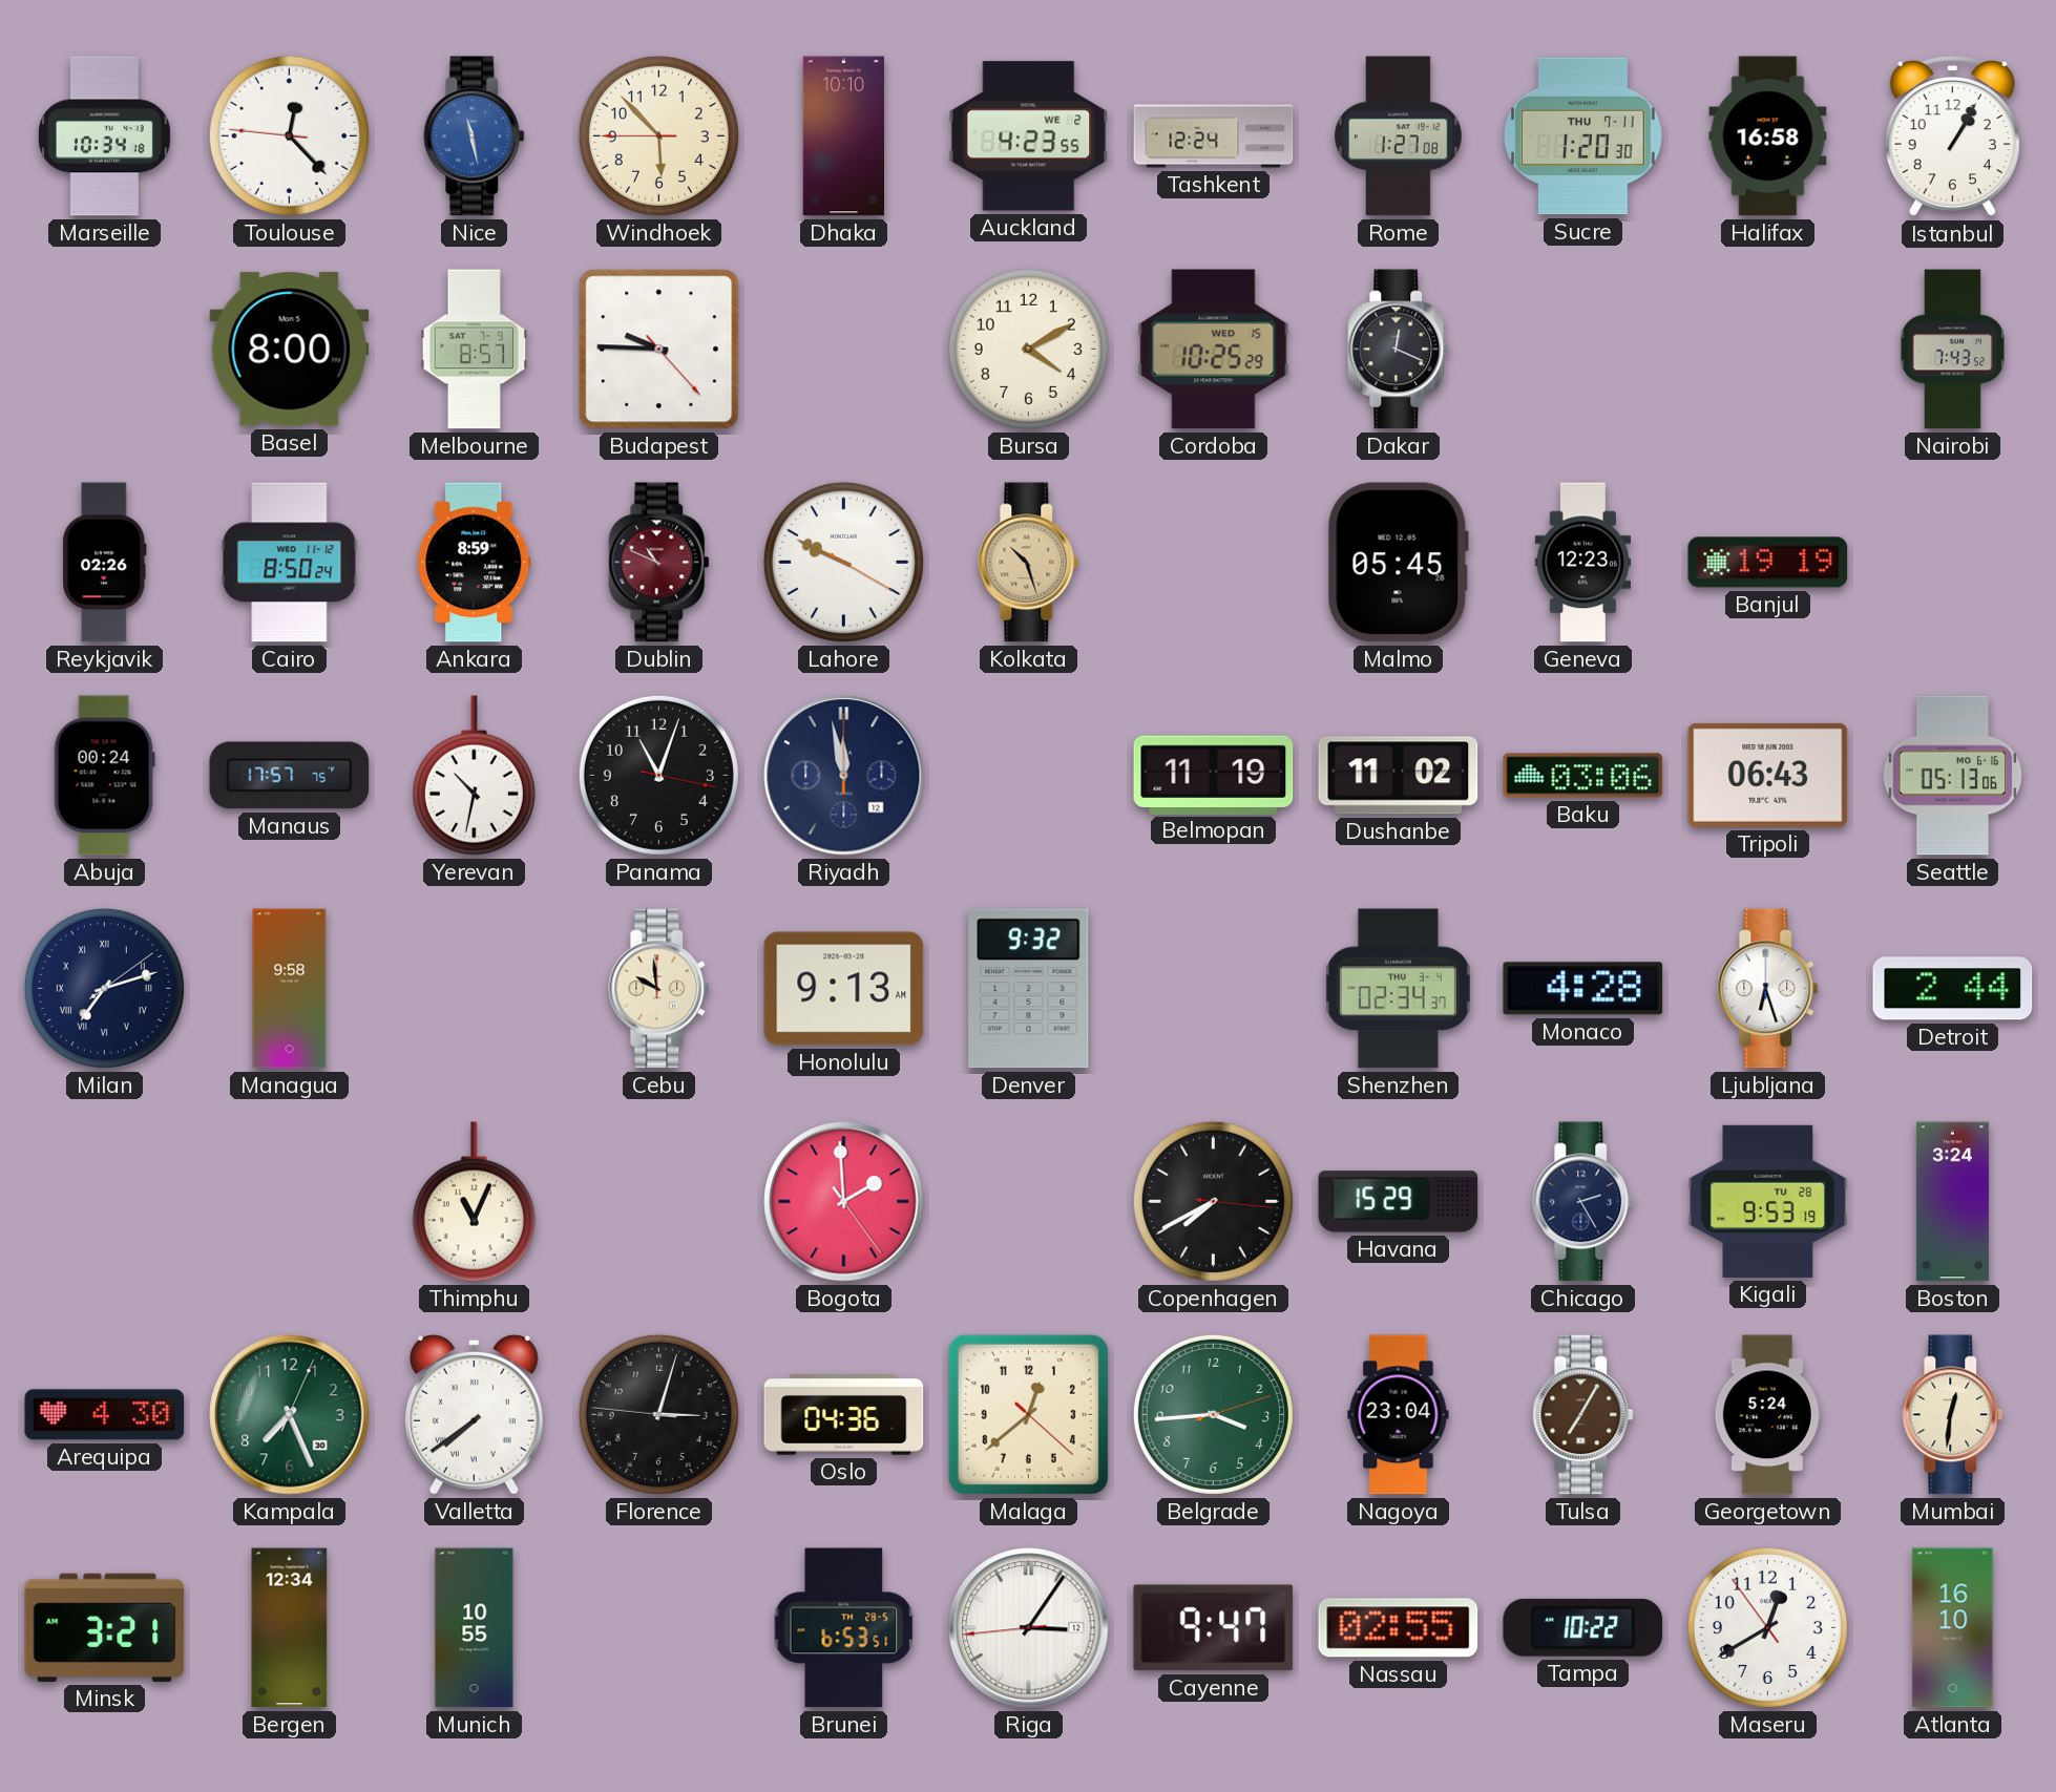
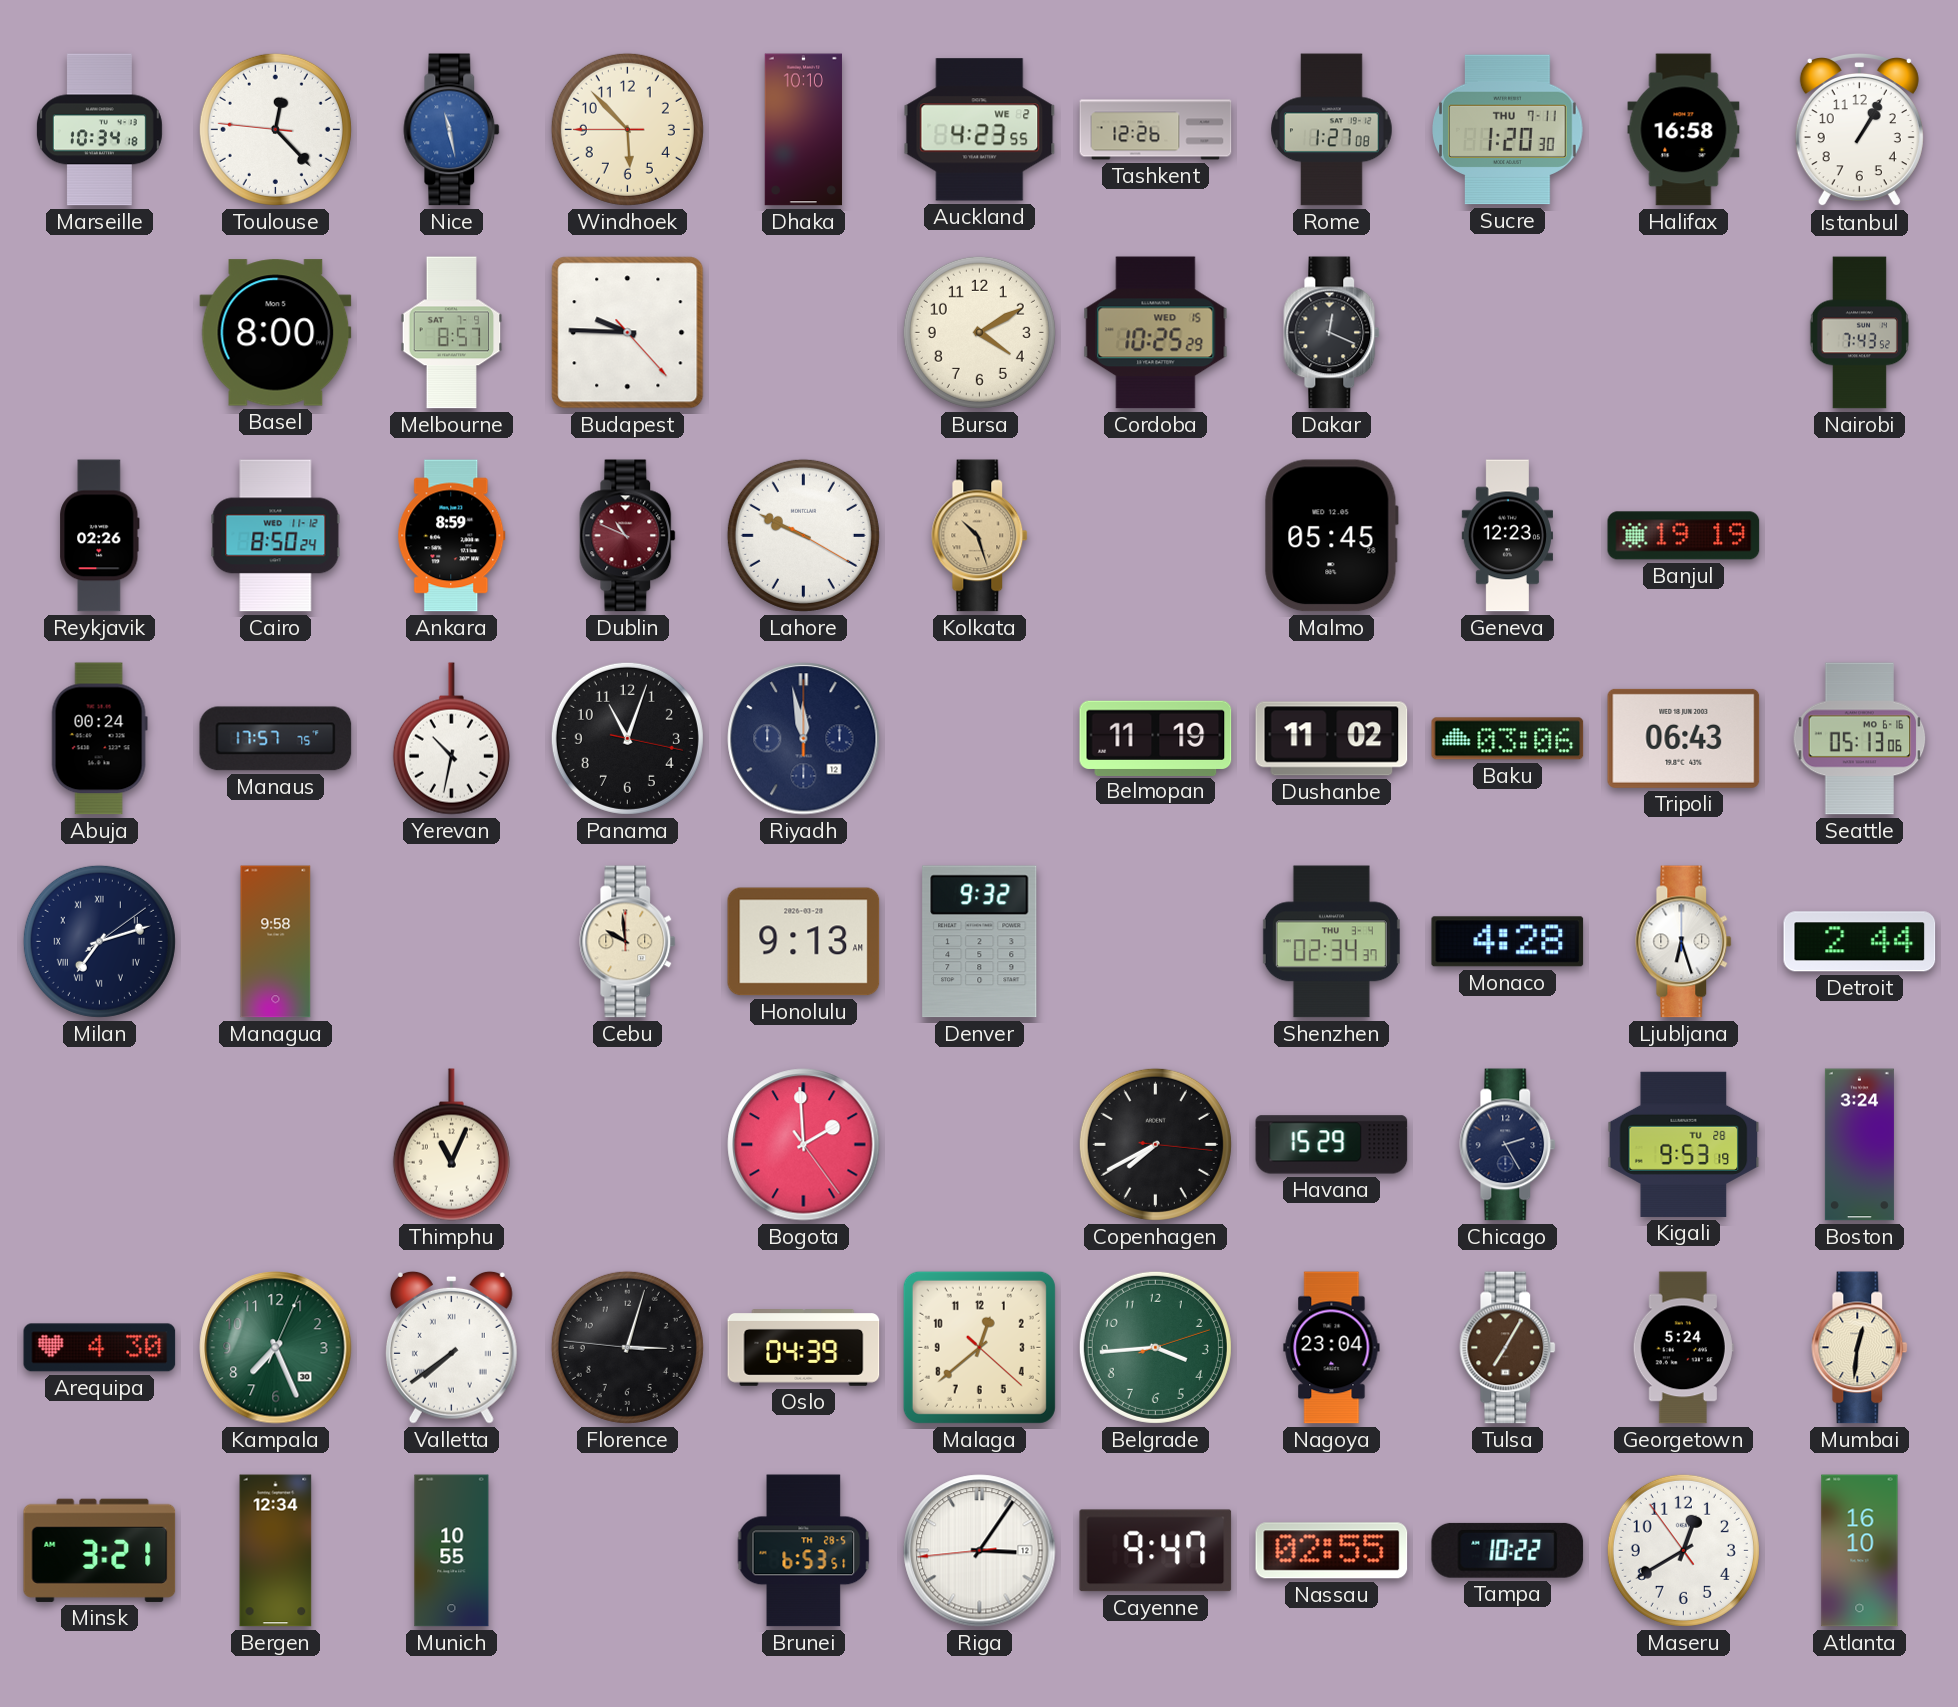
Tashkent: 12:24 -> 12:26 (1156, 130)
Oslo: 04:36 -> 04:39 (804, 1348)
